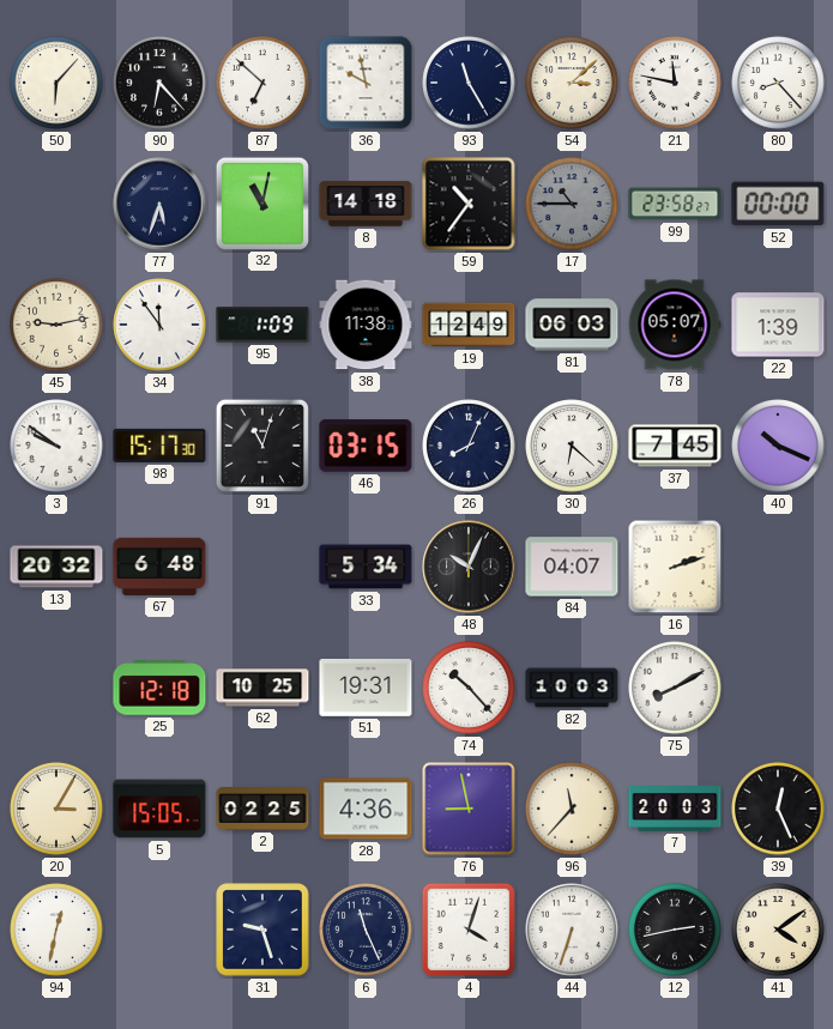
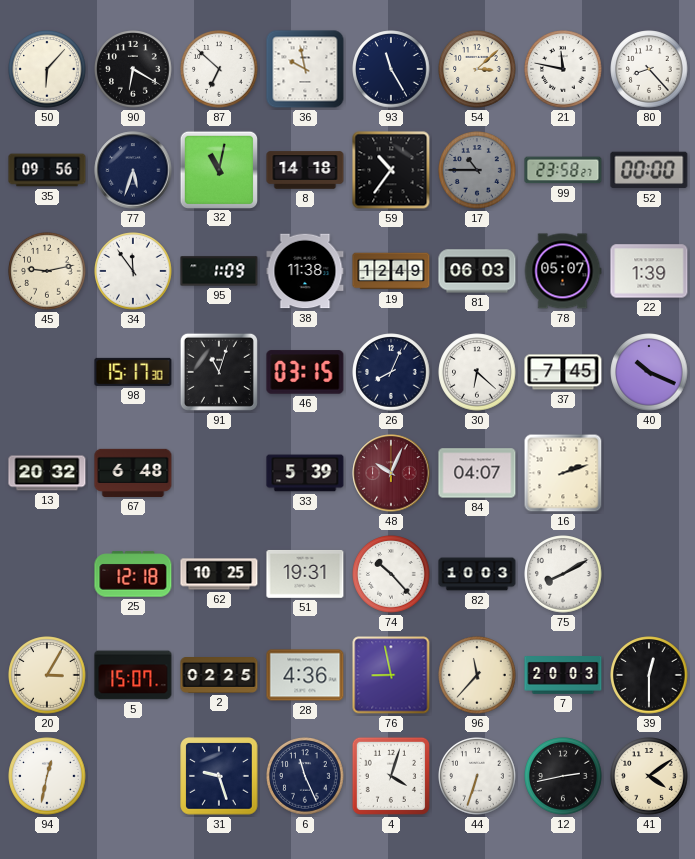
90: 6:23 -> 6:20 (133, 69)
35: none -> 09:56 (47, 170)
3: 9:51 -> none (56, 446)
33: 5:34 -> 5:39 (305, 473)
48 dial: black -> burgundy (391, 473)
5: 15:05 -> 15:07 (133, 675)
39: 12:26 -> 12:30 (649, 675)
